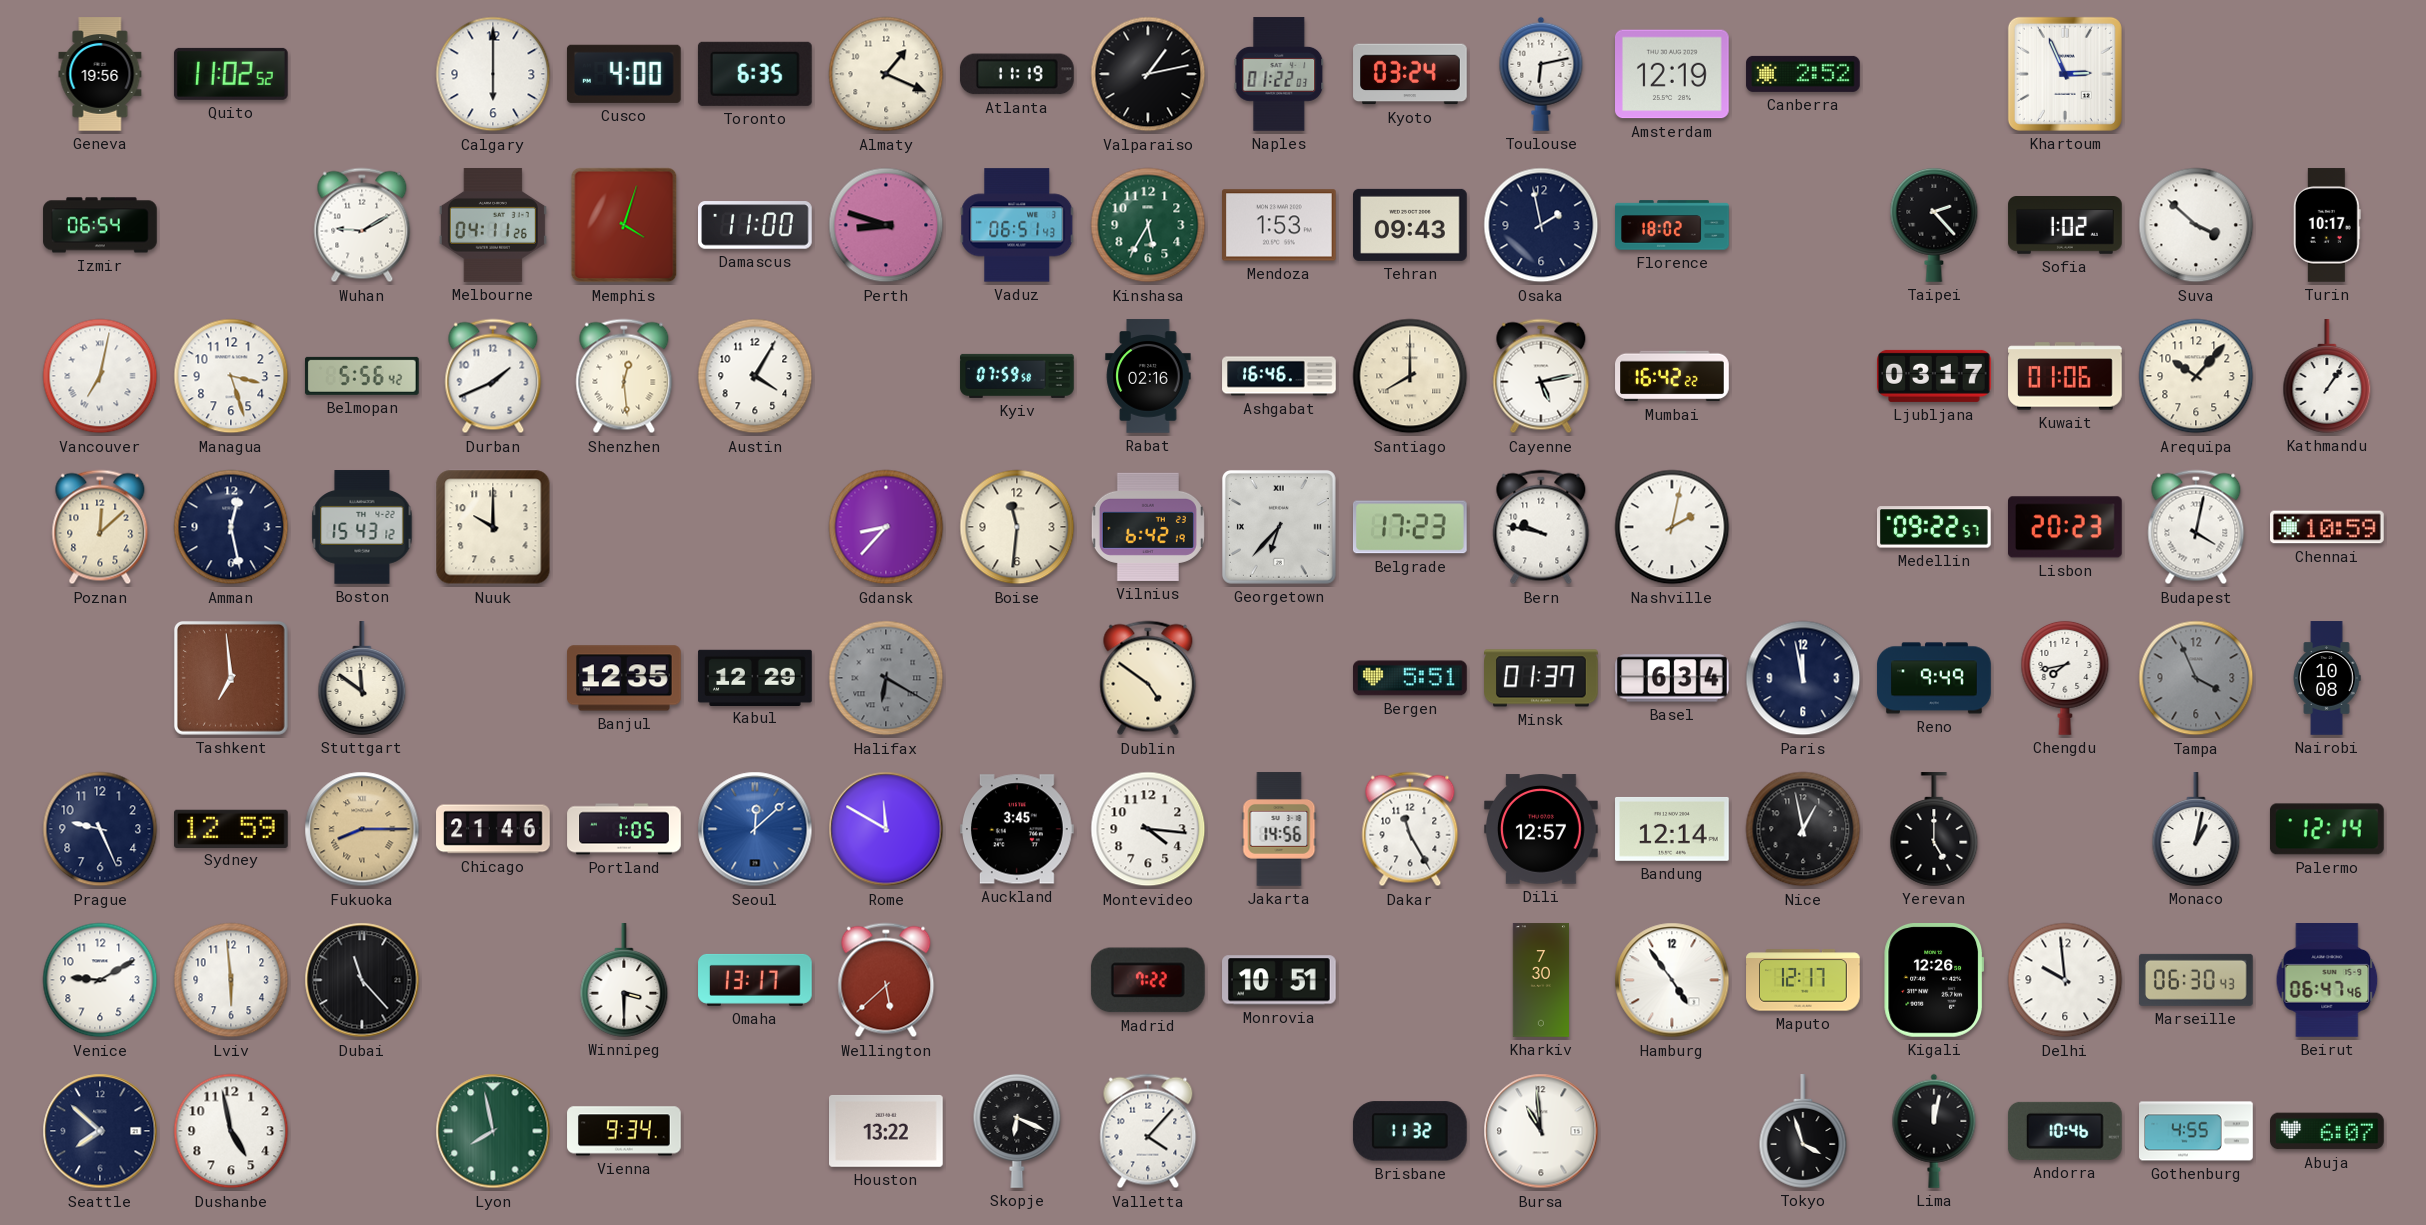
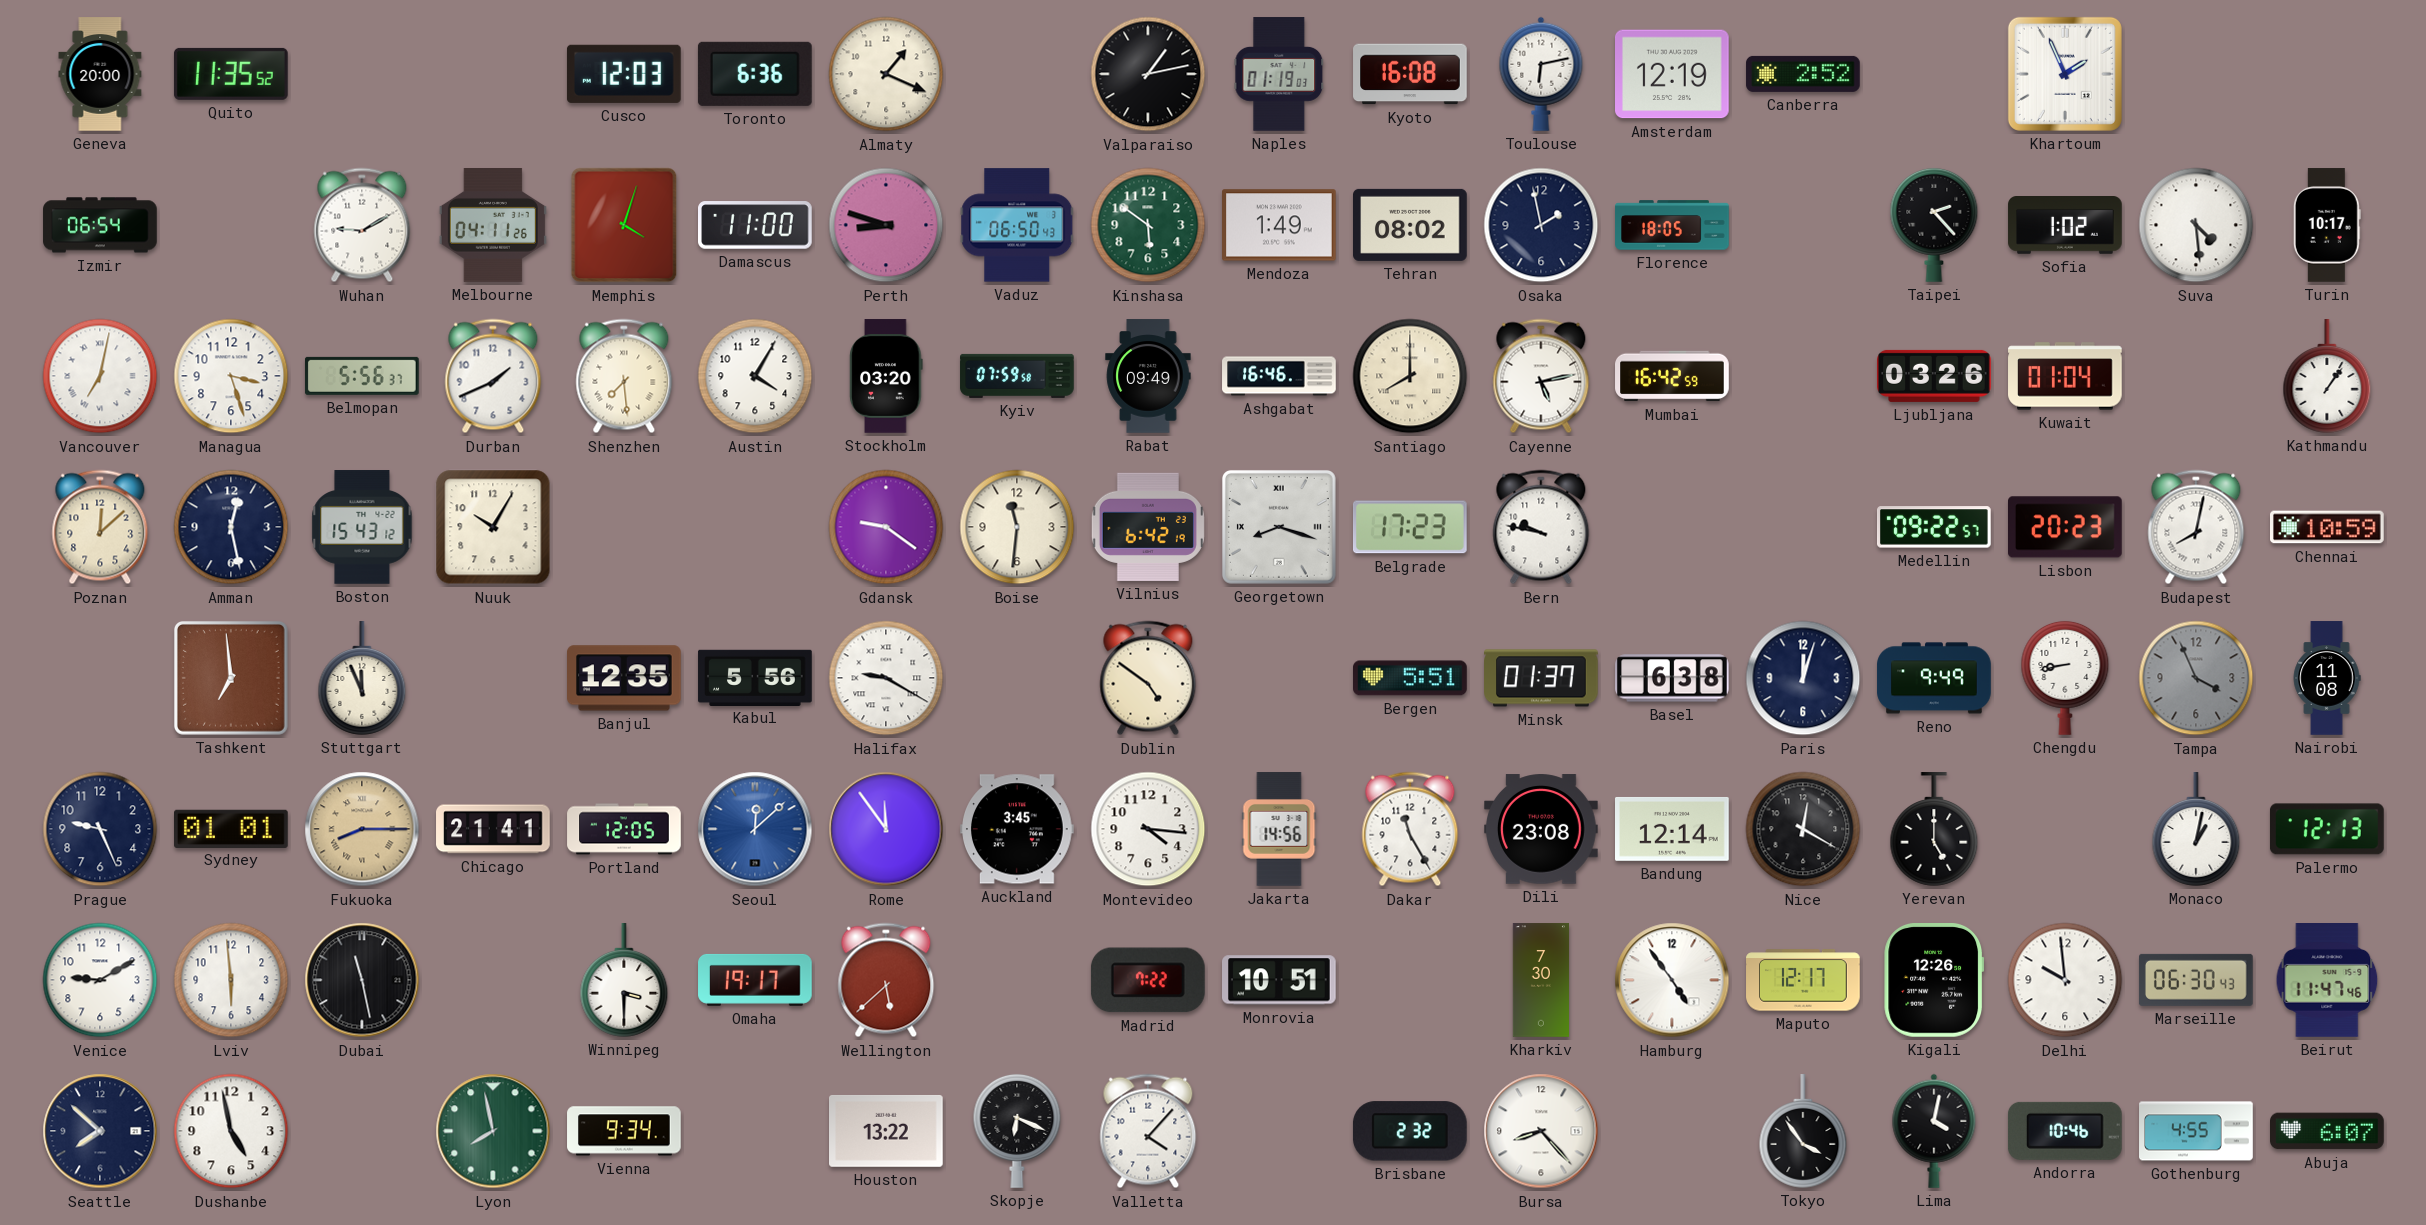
Geneva: 19:56 -> 20:00 (100, 74)
Quito: 11:02 -> 11:35 (231, 74)
Calgary: 6:00 -> none (493, 74)
Cusco: 4:00 -> 12:03 (624, 74)
Toronto: 6:35 -> 6:36 (755, 74)
Atlanta: 11:19 -> none (1017, 74)
Naples: 01:22 -> 01:19 (1279, 74)
Kyoto: 03:24 -> 16:08 (1410, 74)
Khartoum: 2:56 -> 1:56 (2065, 74)
Vaduz: 06:51 -> 06:50 (1017, 225)
Kinshasa: 5:35 -> 5:51 (1148, 225)
Mendoza: 1:53 -> 1:49 (1280, 225)
Tehran: 09:43 -> 08:02 (1411, 225)
Florence: 18:02 -> 18:05 (1672, 225)
Suva: 3:52 -> 4:29 (2196, 225)
Belmopan: 5:56:42 -> 5:56:37 (362, 376)
Shenzhen: 12:29 -> 7:29 (624, 376)
Stockholm: none -> 03:20 (886, 376)
Rabat: 02:16 -> 09:49 (1148, 376)
Mumbai: 16:42:22 -> 16:42:59 (1672, 376)
Ljubljana: 03:17 -> 03:26 (1934, 376)
Kuwait: 01:06 -> 01:04 (2065, 376)
Arequipa: 10:07 -> none (2196, 376)
Nuuk: 10:00 -> 10:05 (493, 527)
Gdansk: 8:37 -> 9:21 (886, 527)
Georgetown: 6:37 -> 8:18 (1279, 527)
Nashville: 2:02 -> none (1672, 527)
Budapest: 4:02 -> 8:02 (2196, 527)
Stuttgart: 11:51 -> 11:56 (362, 678)
Kabul: 12:29 -> 5:56 (755, 677)
Halifax: 6:20 -> 9:20 (886, 678)
Halifax dial: grey -> white (886, 678)
Basel: 6:34 -> 6:38 (1673, 678)
Paris: 11:58 -> 12:03 (1803, 678)
Chengdu: 7:43 -> 8:43 (2065, 678)
Nairobi: 10:08 -> 11:08 (2327, 678)
Sydney: 12:59 -> 01:01 (232, 828)
Chicago: 21:46 -> 21:41 (493, 829)
Portland: 1:05 -> 12:05 (624, 829)
Rome: 11:50 -> 11:54 (886, 829)
Dili: 12:57 -> 23:08 (1542, 829)
Nice: 12:58 -> 12:20 (1803, 829)
Palermo: 12:14 -> 12:13 (2327, 829)
Dubai: 11:23 -> 11:28 (362, 980)
Omaha: 13:17 -> 19:17 (755, 980)
Beirut: 06:47 -> 11:47 (2327, 981)
Brisbane: 11:32 -> 2:32 (1410, 1131)
Bursa: 10:59 -> 8:23 (1541, 1131)
Tokyo: 3:57 -> 3:54 (1803, 1131)
Lima: 12:02 -> 4:02 (1934, 1131)
